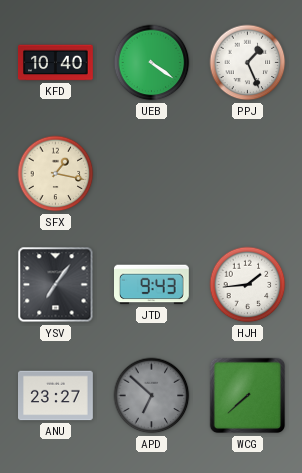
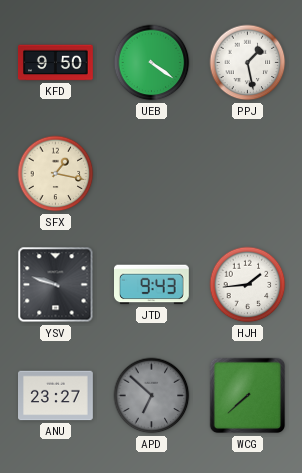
KFD: 10:40 -> 9:50 (56, 63)
PPJ: 1:26 -> 1:28 (248, 63)
YSV: 7:06 -> 9:48 (56, 285)
